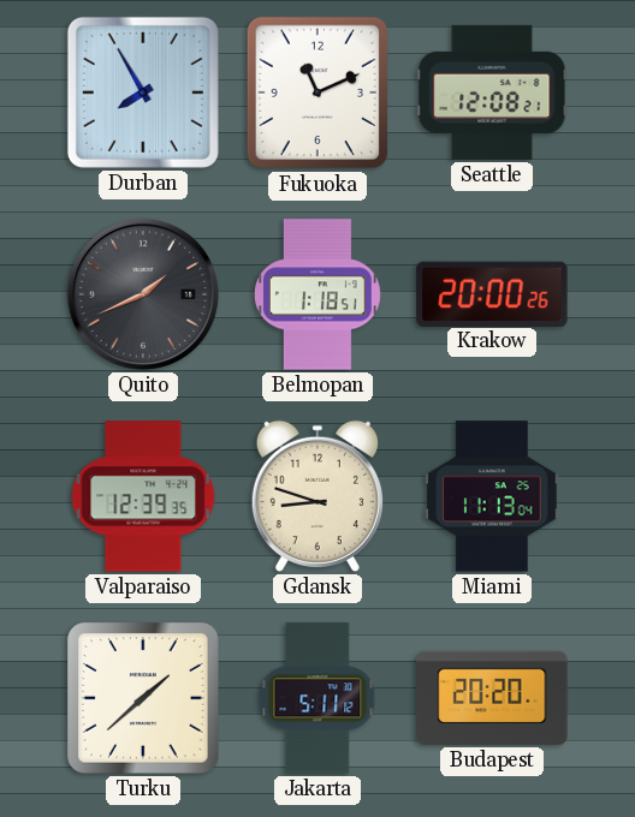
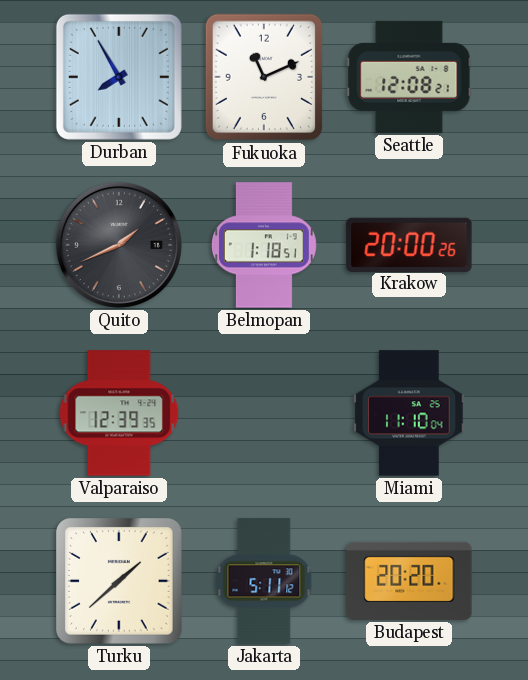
Gdansk: 8:48 -> none (317, 496)
Miami: 11:13 -> 11:10 (409, 413)
